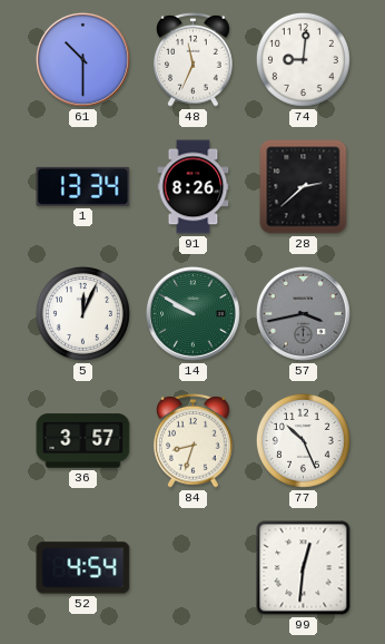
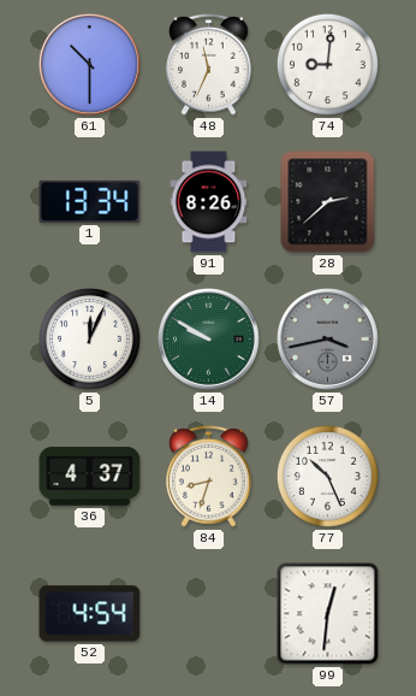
36: 3:57 -> 4:37 (90, 477)
